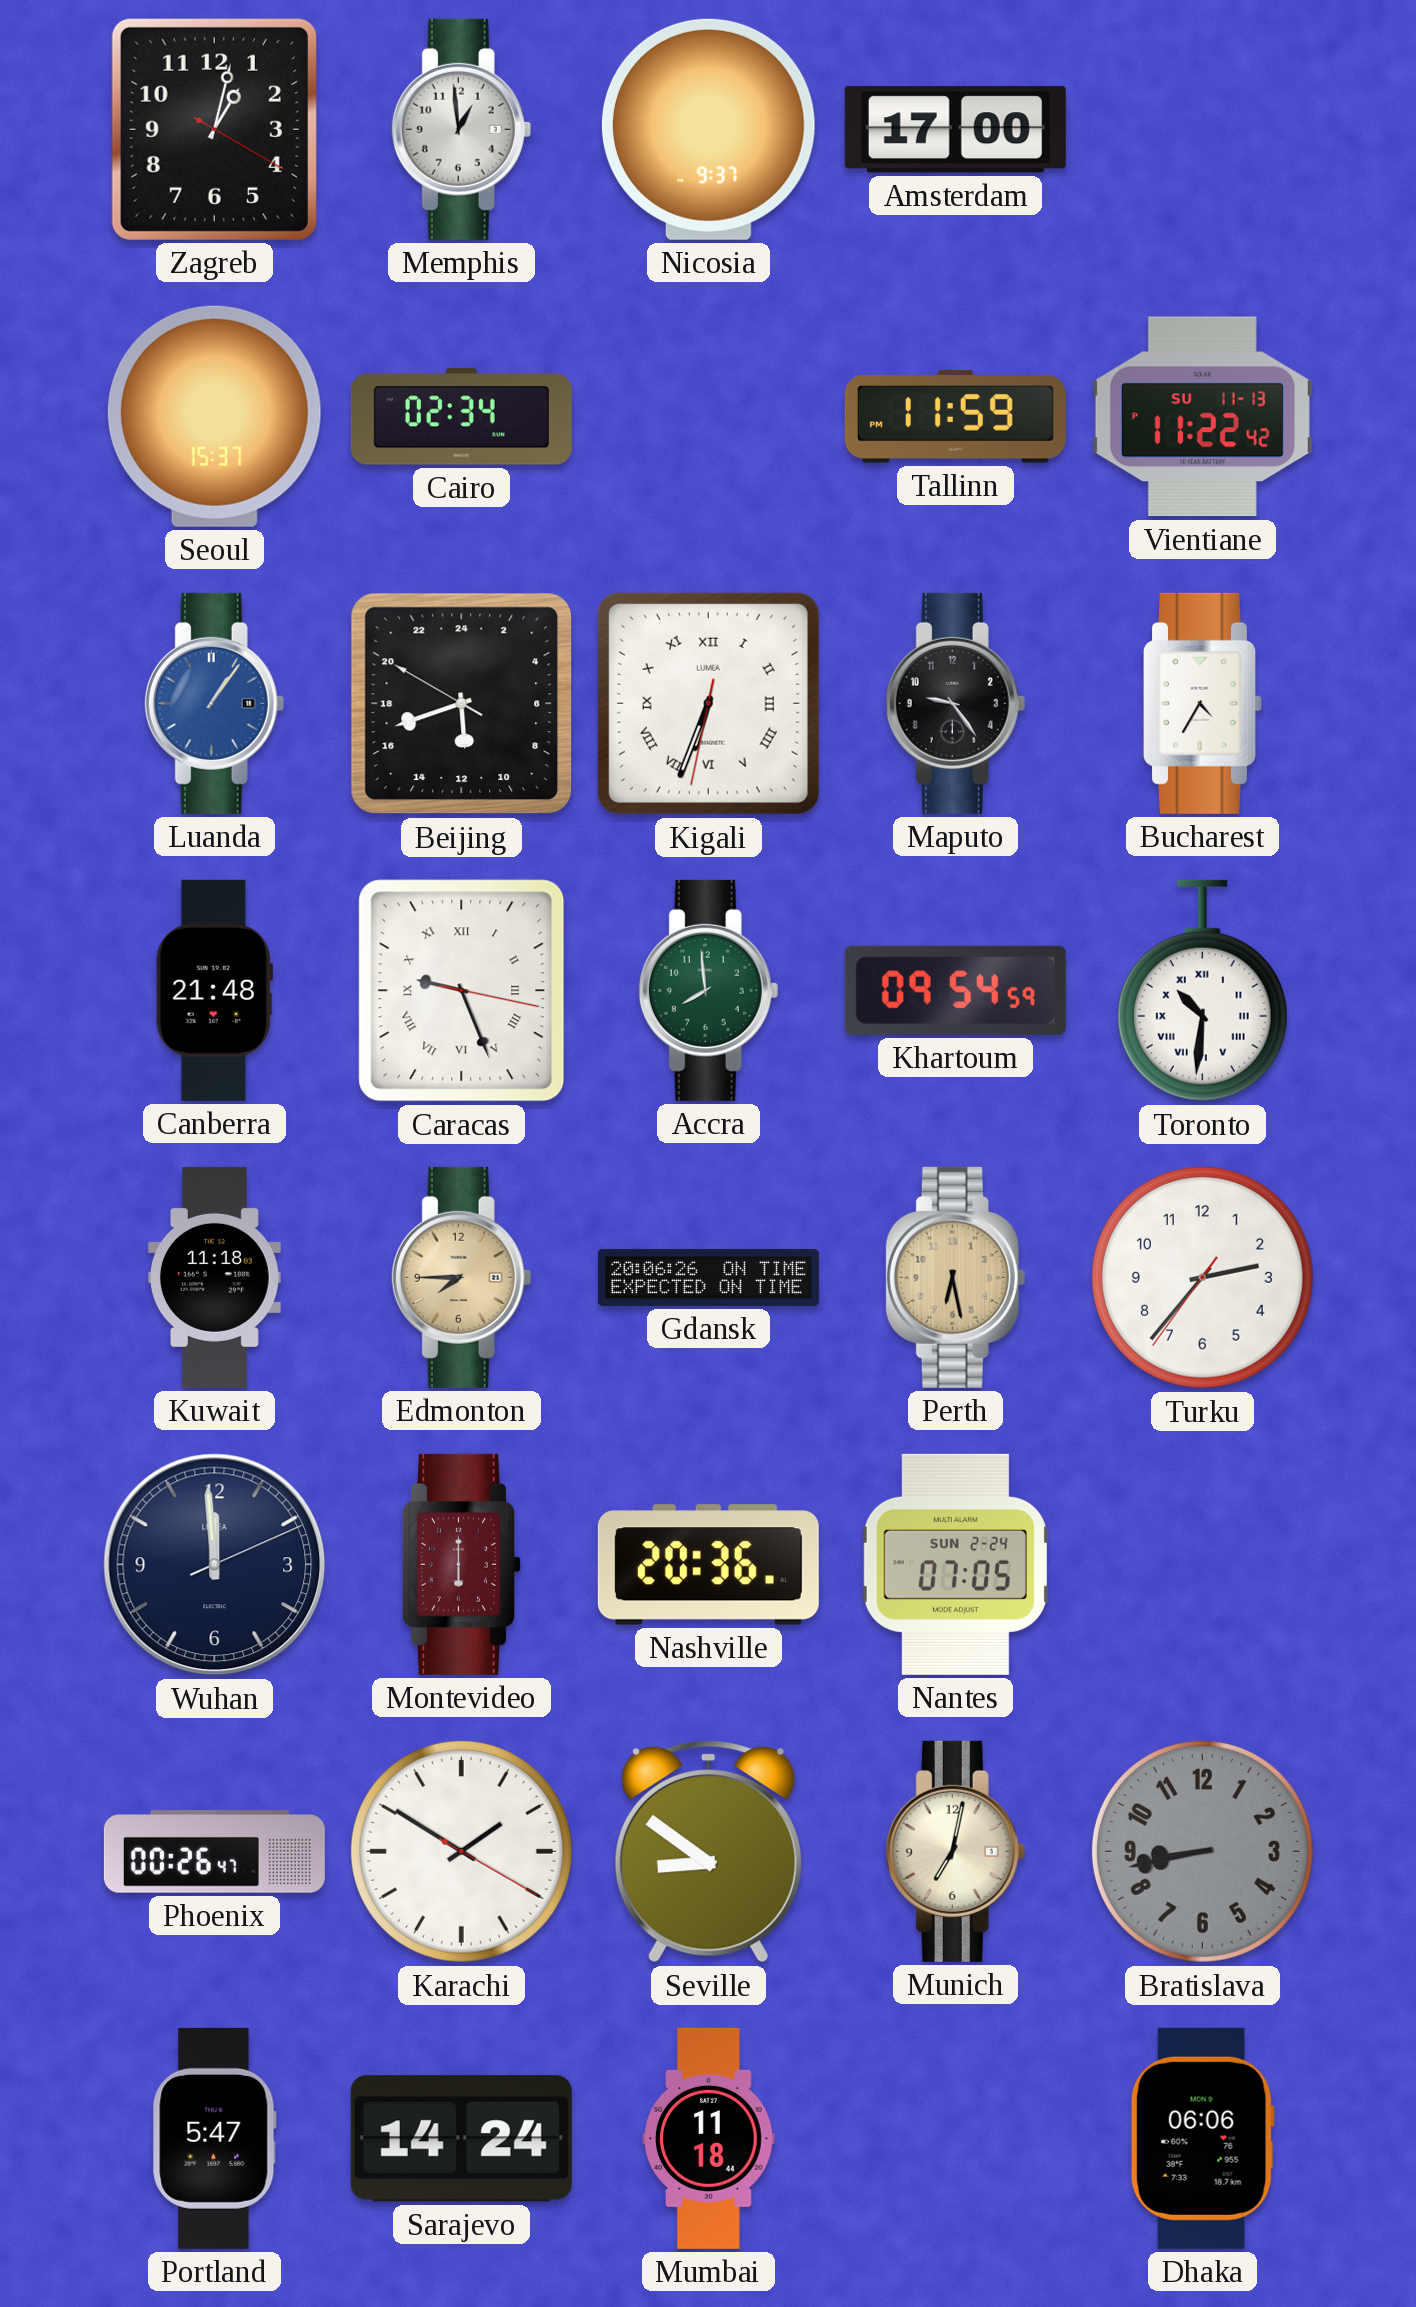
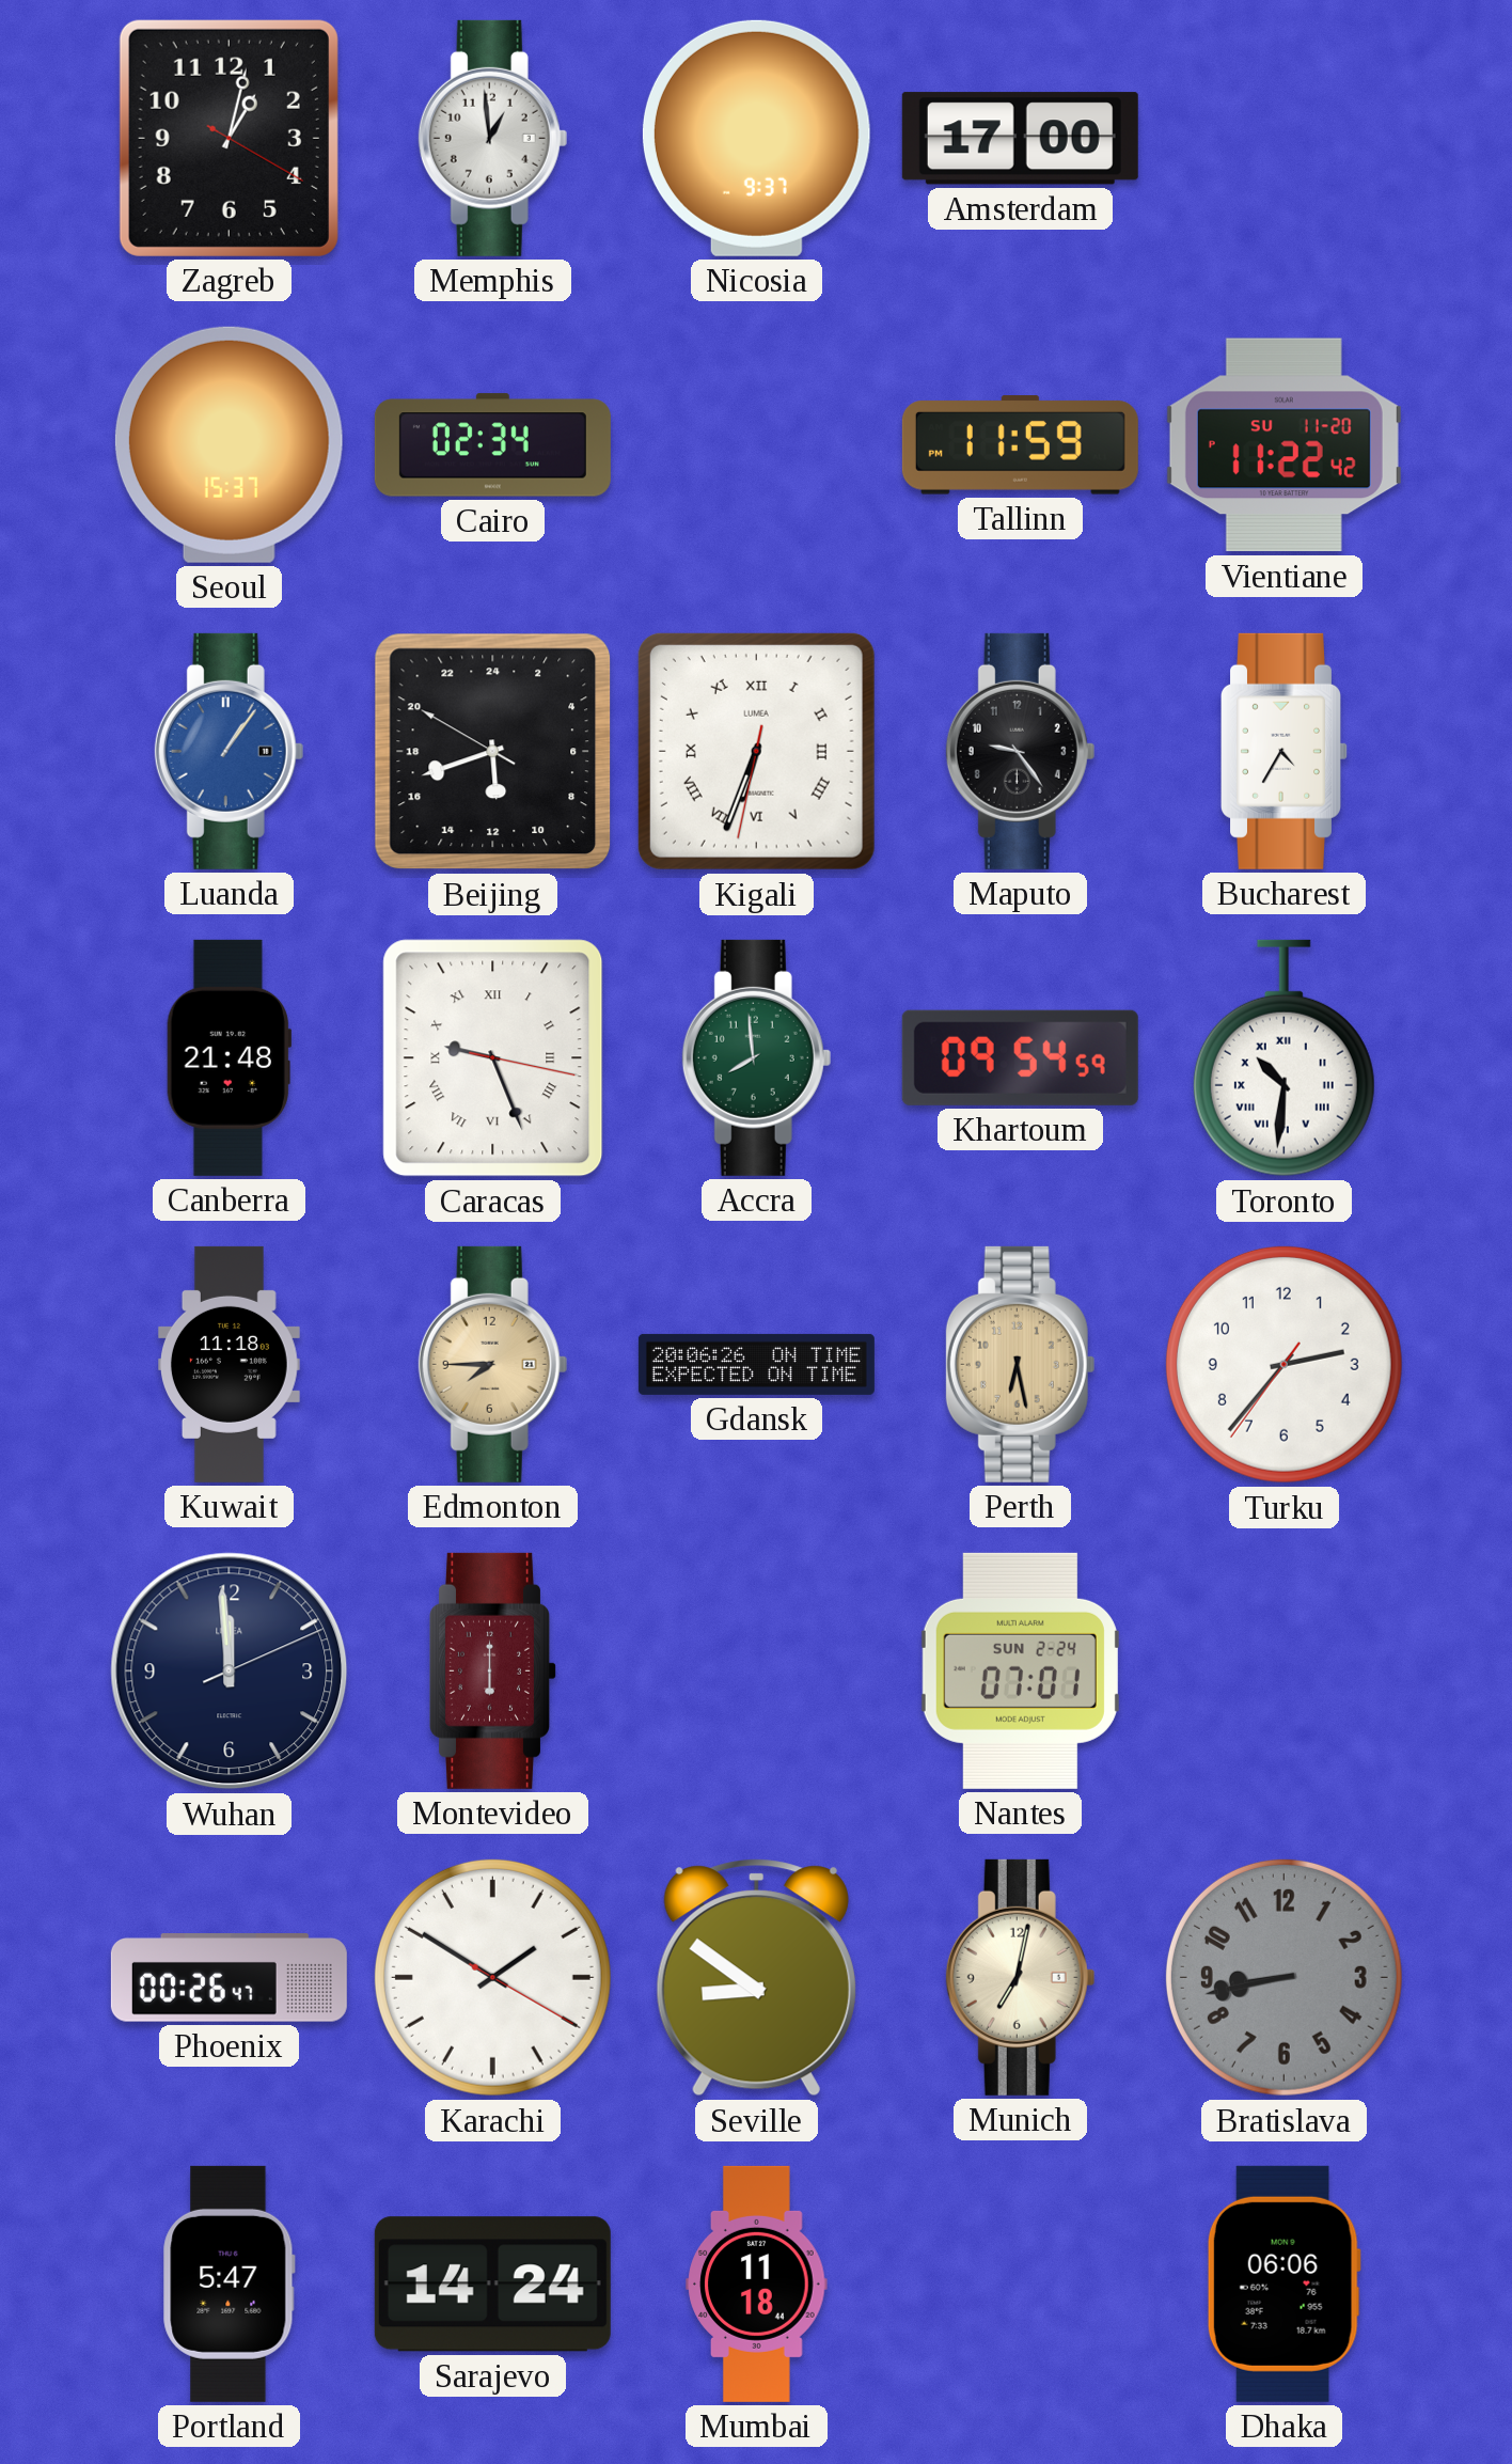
Vientiane date: SU 11-13 -> SU 11-20 (1283, 445)
Nashville: 20:36 -> none (708, 1565)
Nantes: 07:05 -> 07:01 (1020, 1670)
